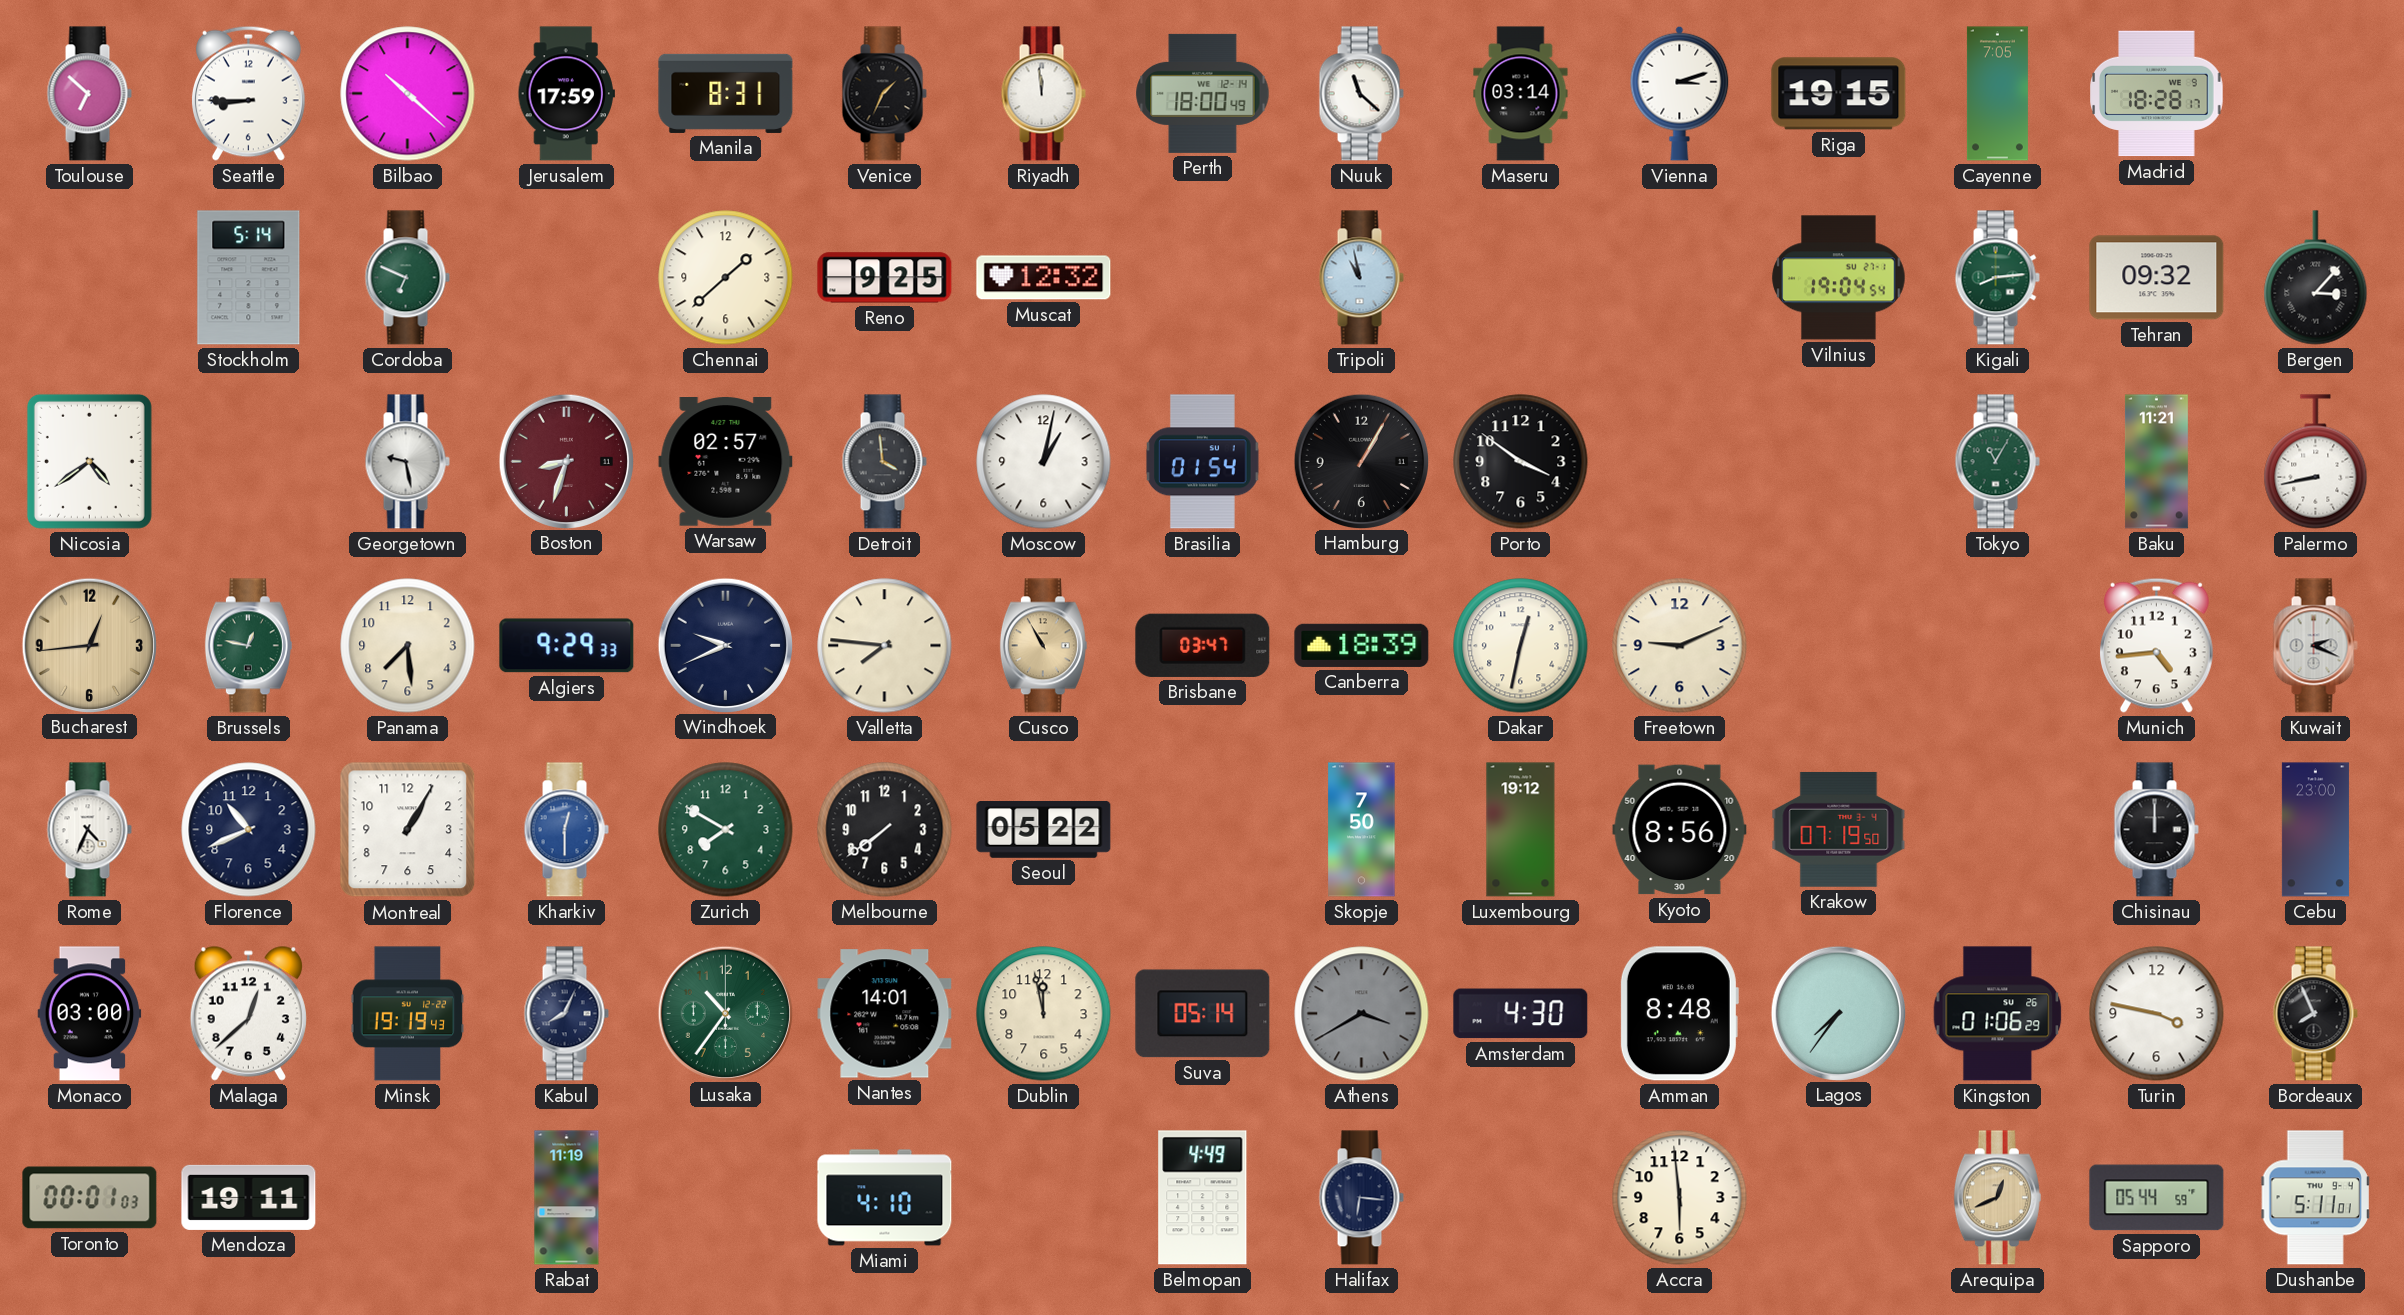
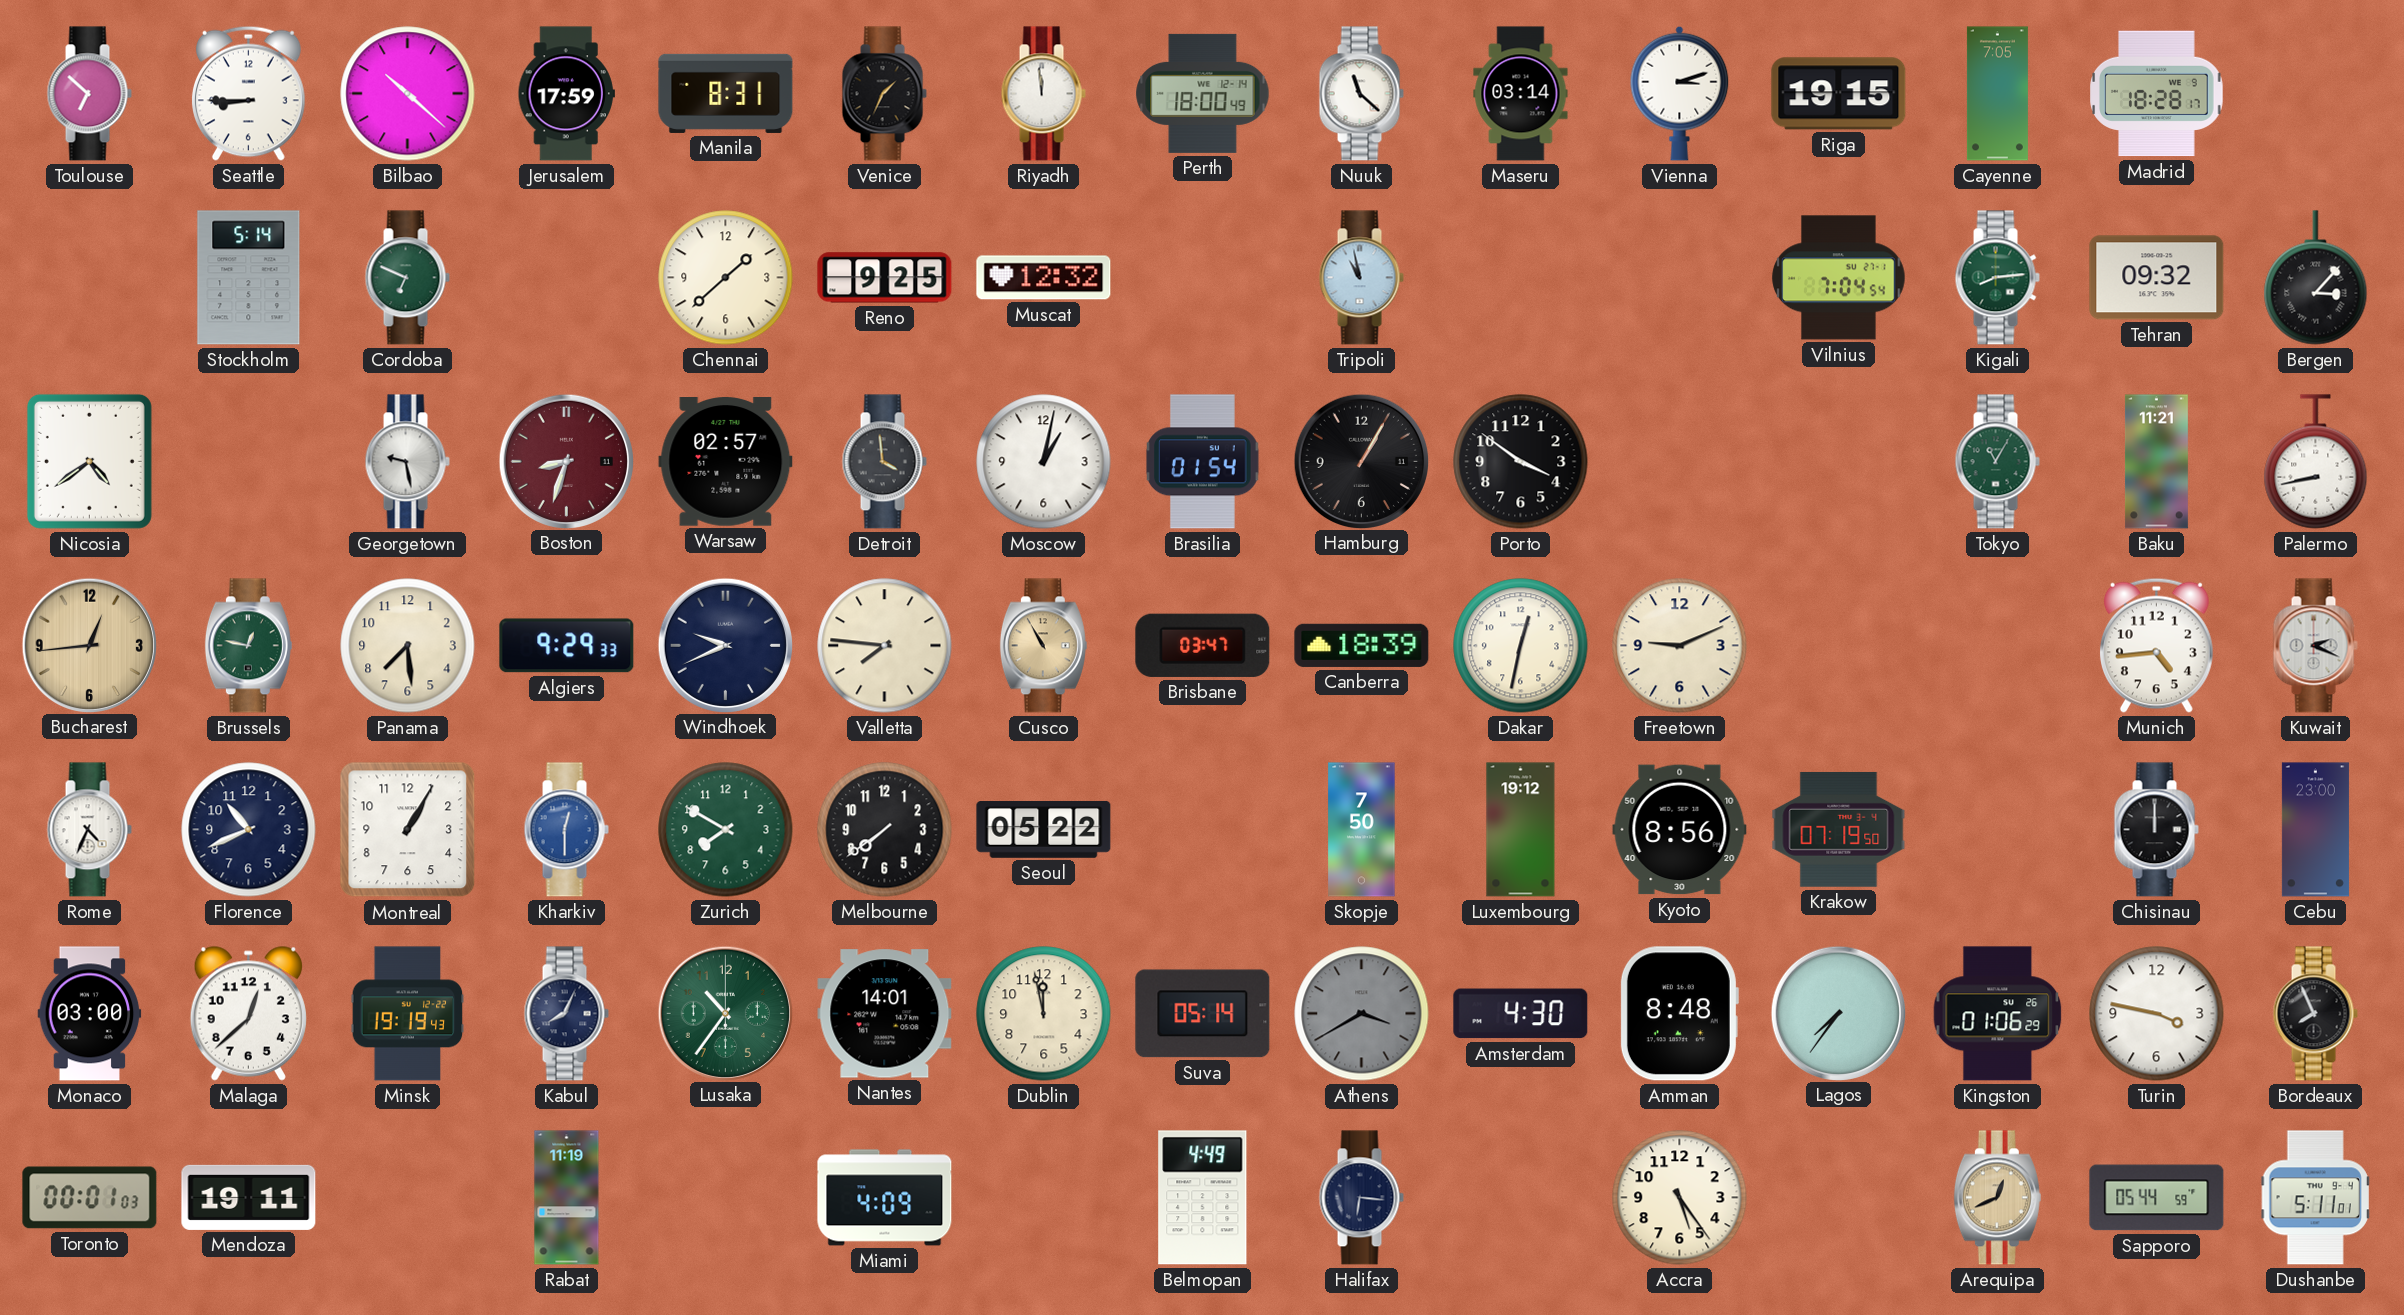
Vilnius: 19:04 -> 7:04 (1839, 278)
Miami: 4:10 -> 4:09 (885, 1198)
Accra: 5:59 -> 5:24 (1680, 1198)
